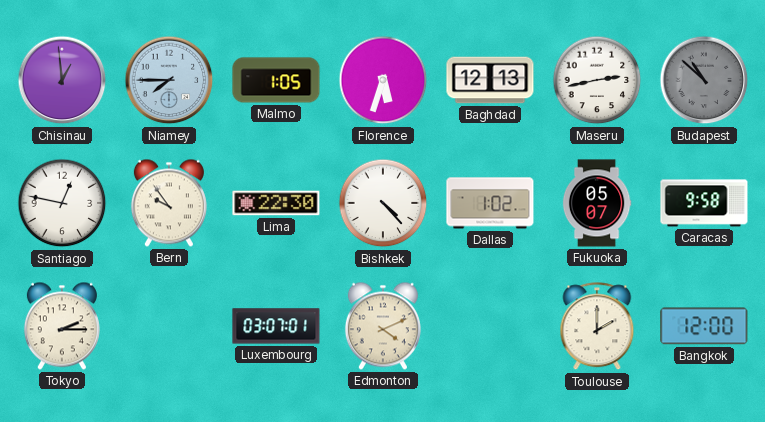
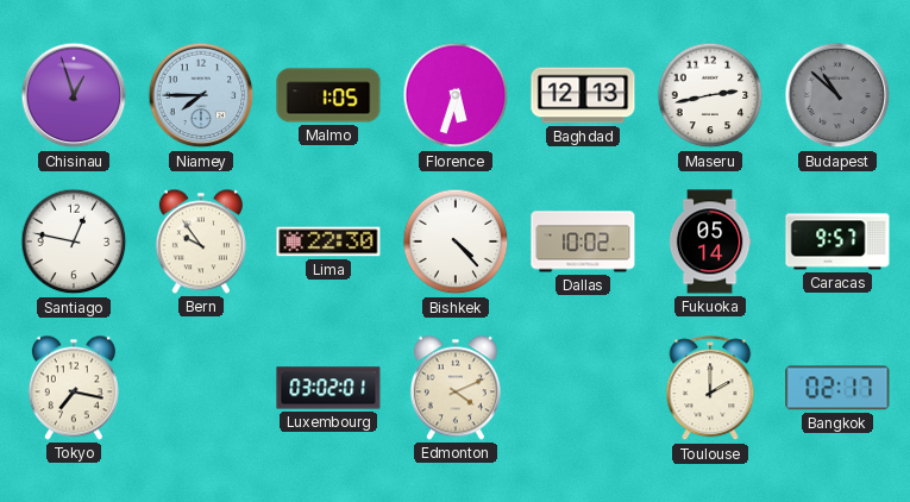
Chisinau: 12:59 -> 12:57 (74, 95)
Dallas: 1:02 -> 10:02 (583, 241)
Fukuoka: 05:07 -> 05:14 (710, 241)
Caracas: 9:58 -> 9:57 (837, 241)
Tokyo: 2:15 -> 7:17 (74, 388)
Luxembourg: 03:07 -> 03:02 (328, 388)
Bangkok: 12:00 -> 02:17 (837, 388)
